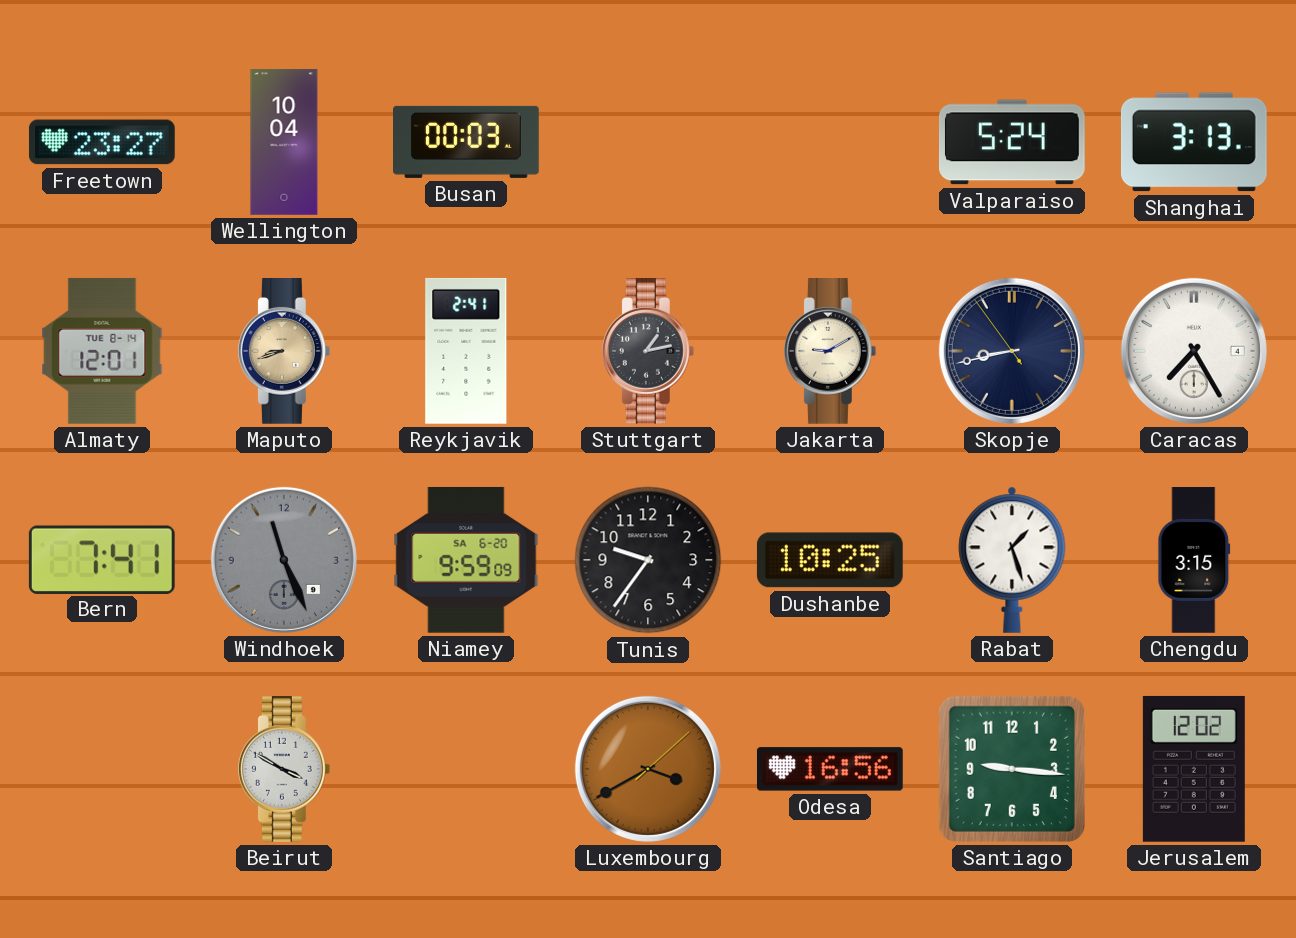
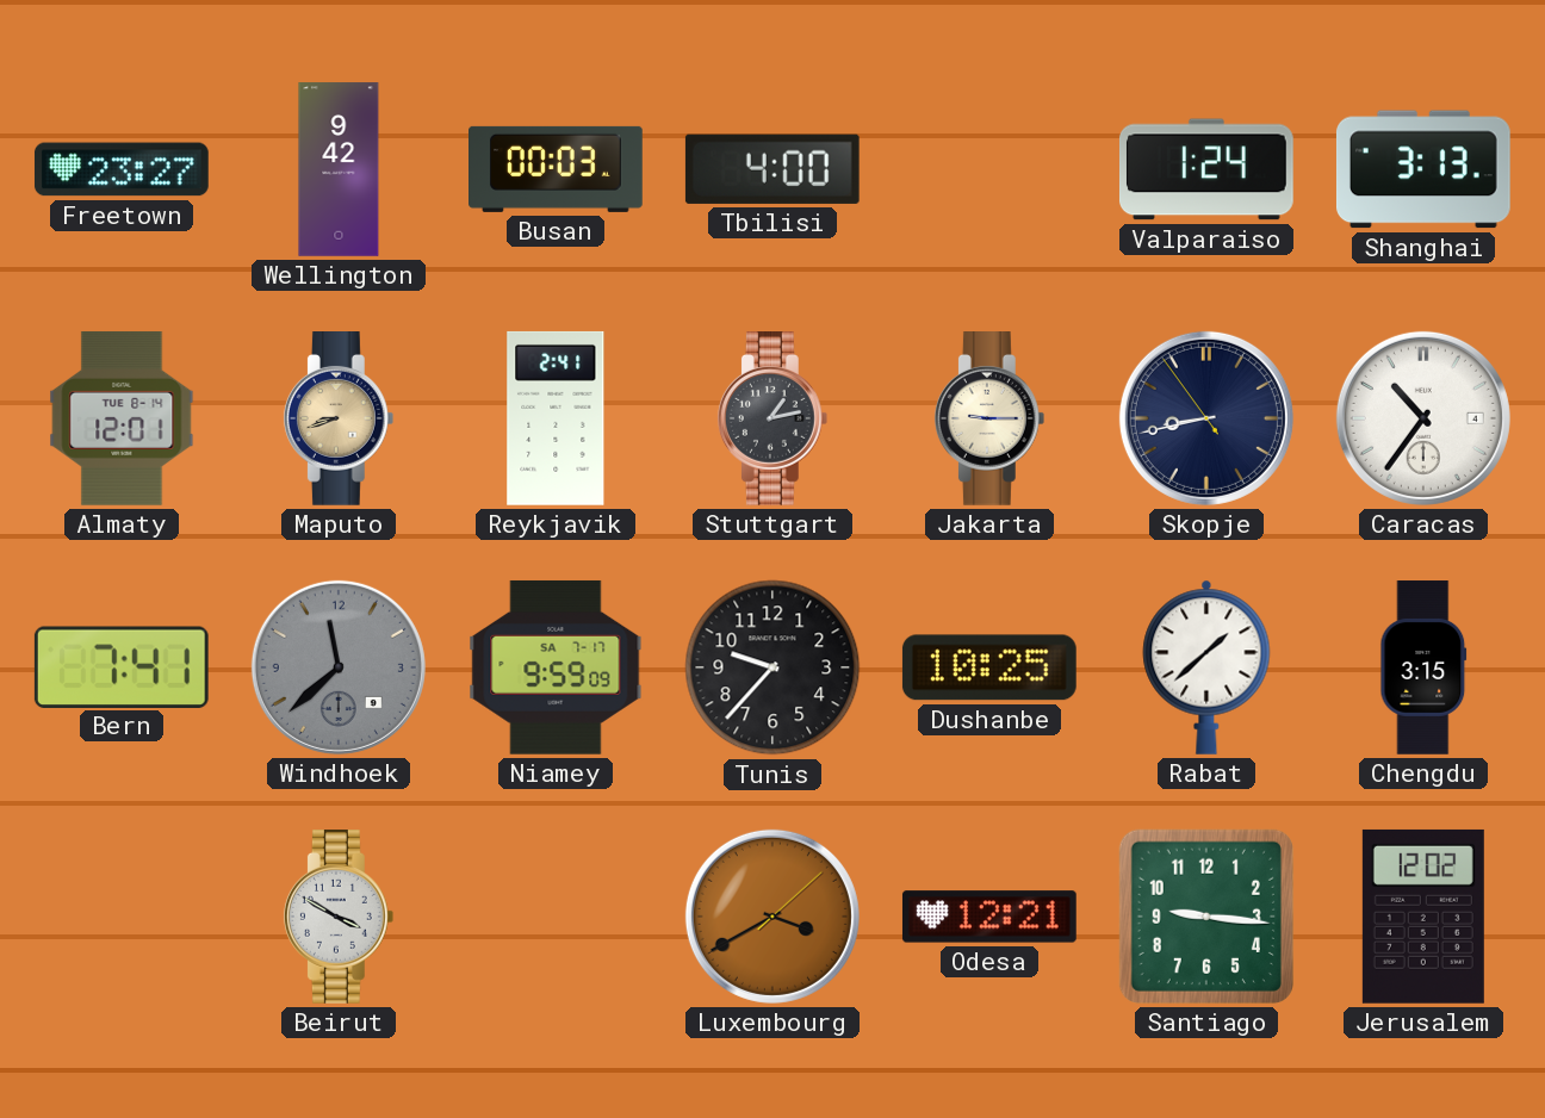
Wellington: 10:04 -> 9:42 (339, 169)
Tbilisi: none -> 4:00 (772, 169)
Valparaiso: 5:24 -> 1:24 (1206, 169)
Jakarta: 9:10 -> 9:15 (989, 420)
Caracas: 7:25 -> 10:36 (1423, 418)
Windhoek: 11:26 -> 11:38 (339, 667)
Niamey date: SA 6-20 -> SA 7-17 (556, 667)
Tunis: 9:36 -> 9:37 (772, 667)
Rabat: 1:27 -> 1:38 (1206, 667)
Odesa: 16:56 -> 12:21 (989, 917)
